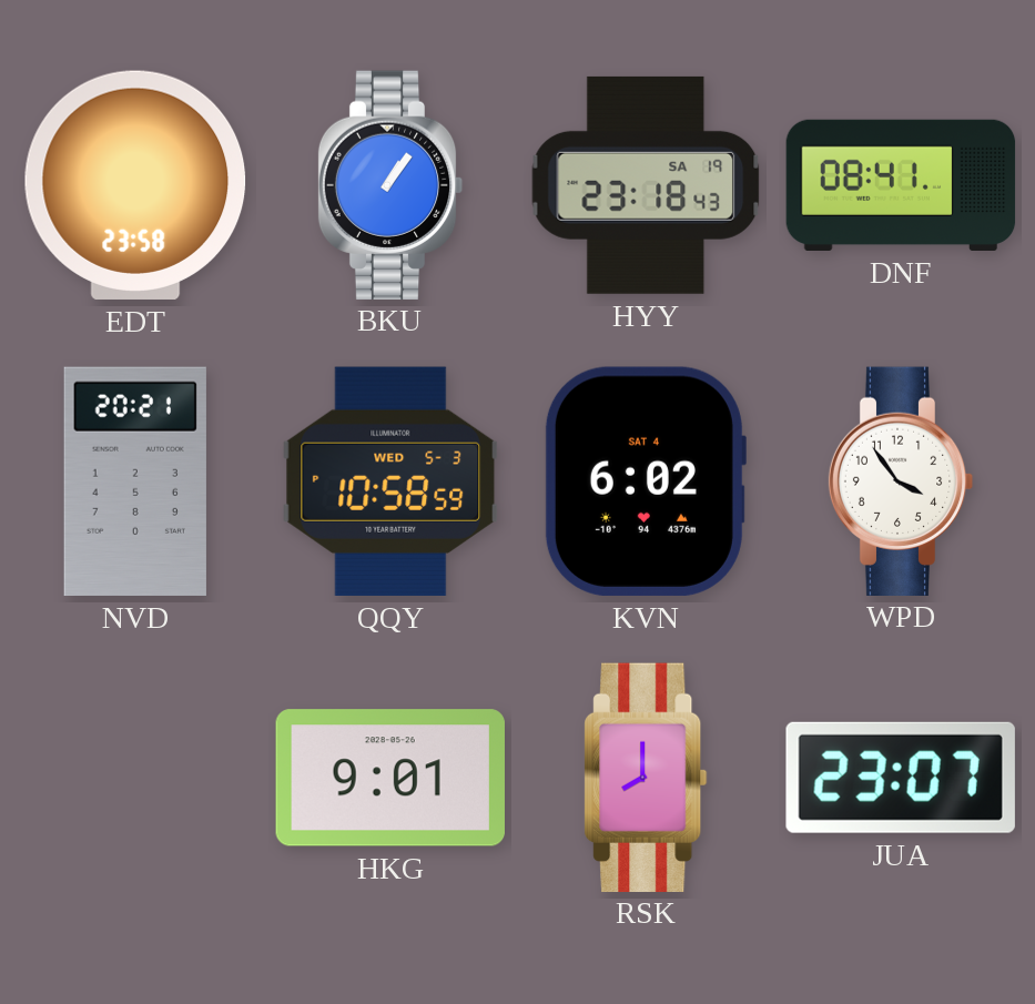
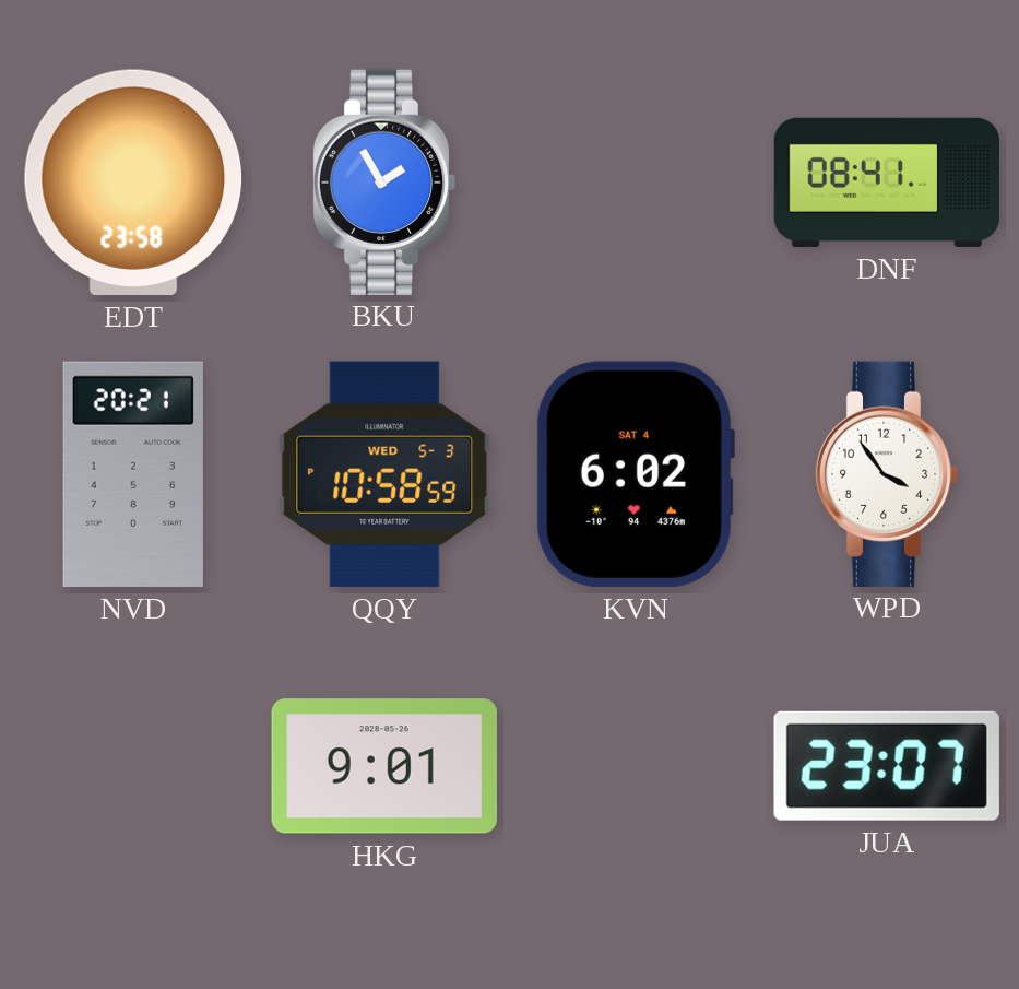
BKU: 1:06 -> 1:55 (384, 181)
HYY: 23:18 -> none (646, 185)
RSK: 8:00 -> none (646, 777)
